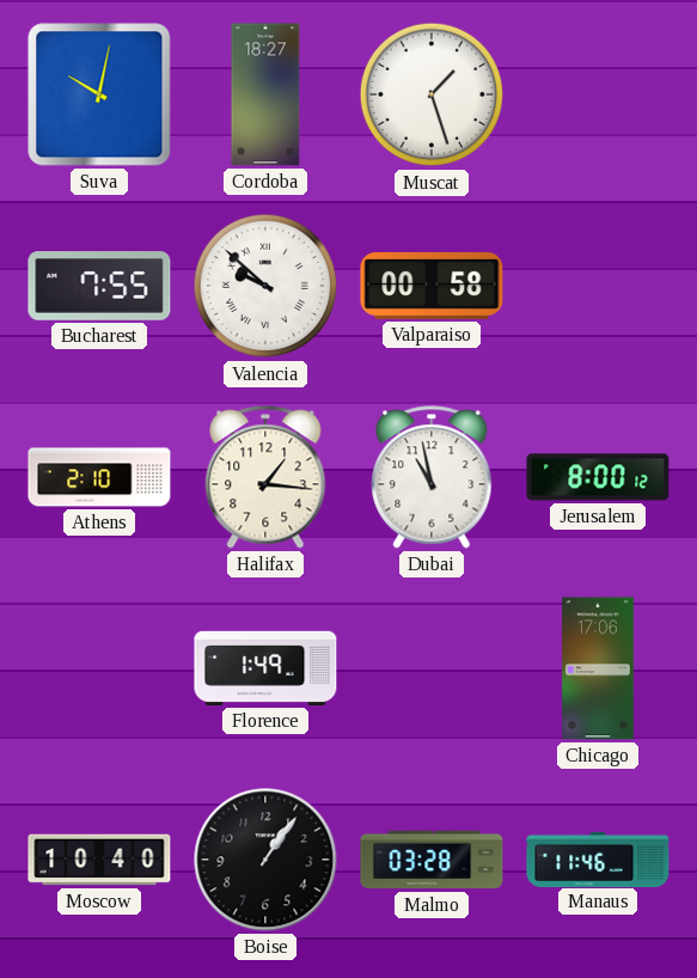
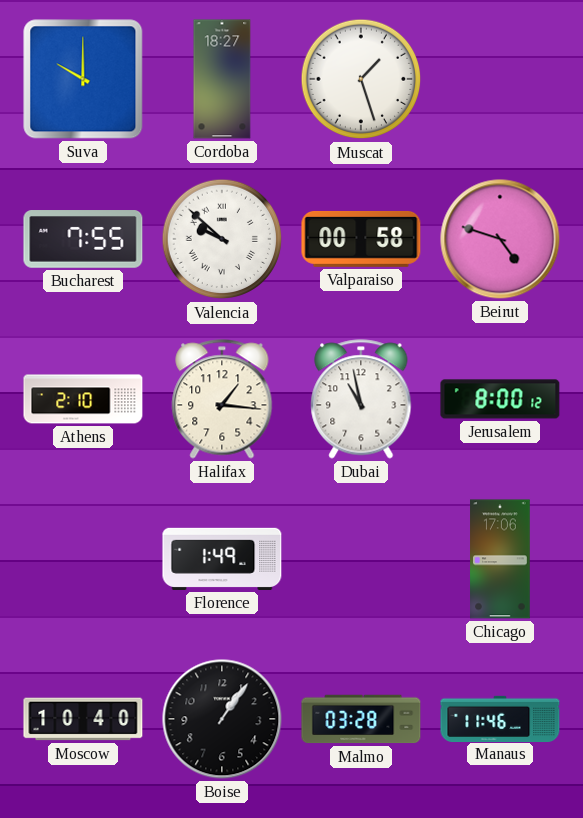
Suva: 10:02 -> 10:00 (83, 79)
Beirut: none -> 4:48 (500, 239)
